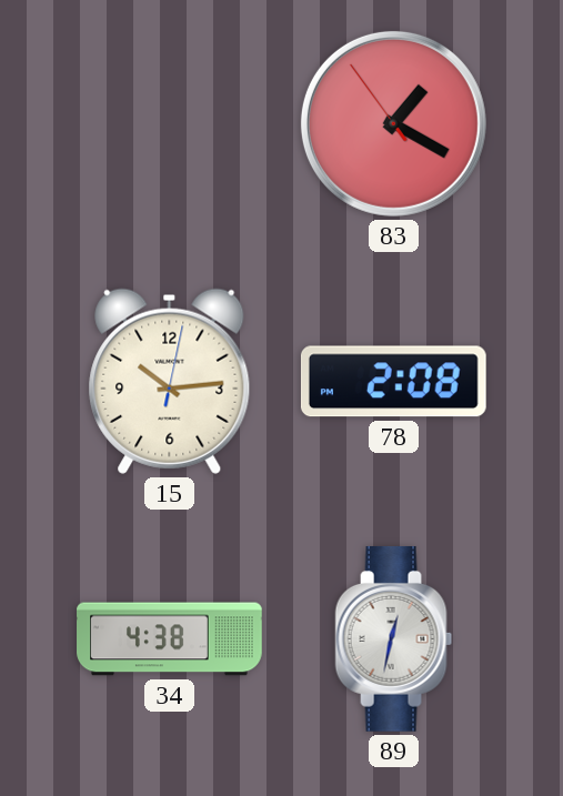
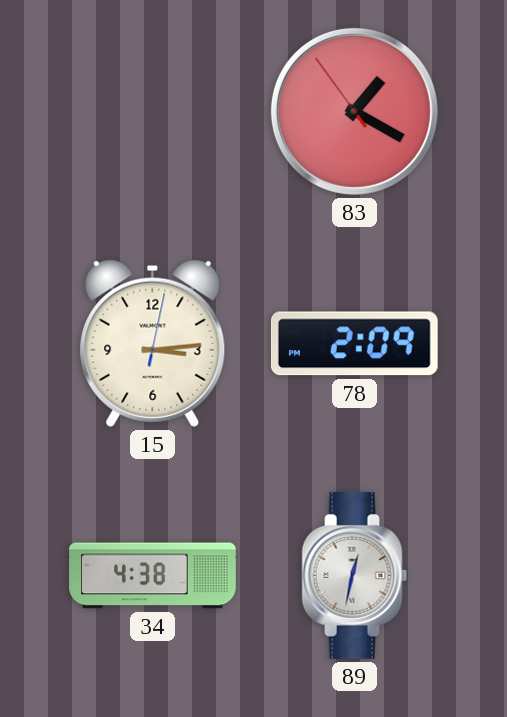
15: 10:14 -> 3:14 (153, 343)
78: 2:08 -> 2:09 (354, 344)
